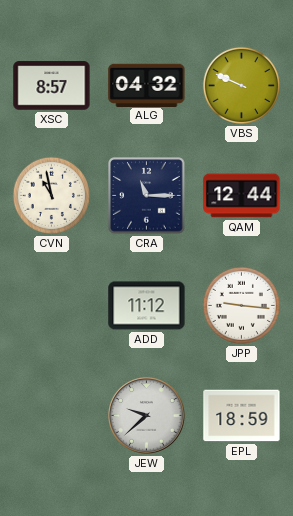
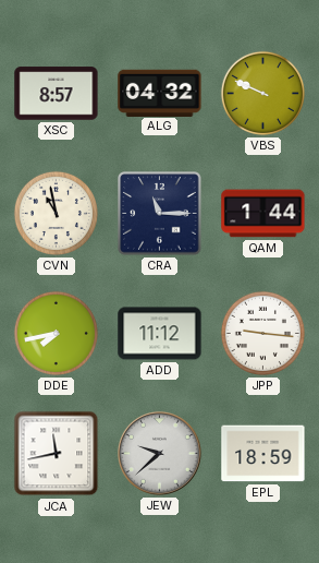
QAM: 12:44 -> 1:44 (263, 214)
DDE: none -> 7:43 (56, 333)
JCA: none -> 11:43 (57, 454)
